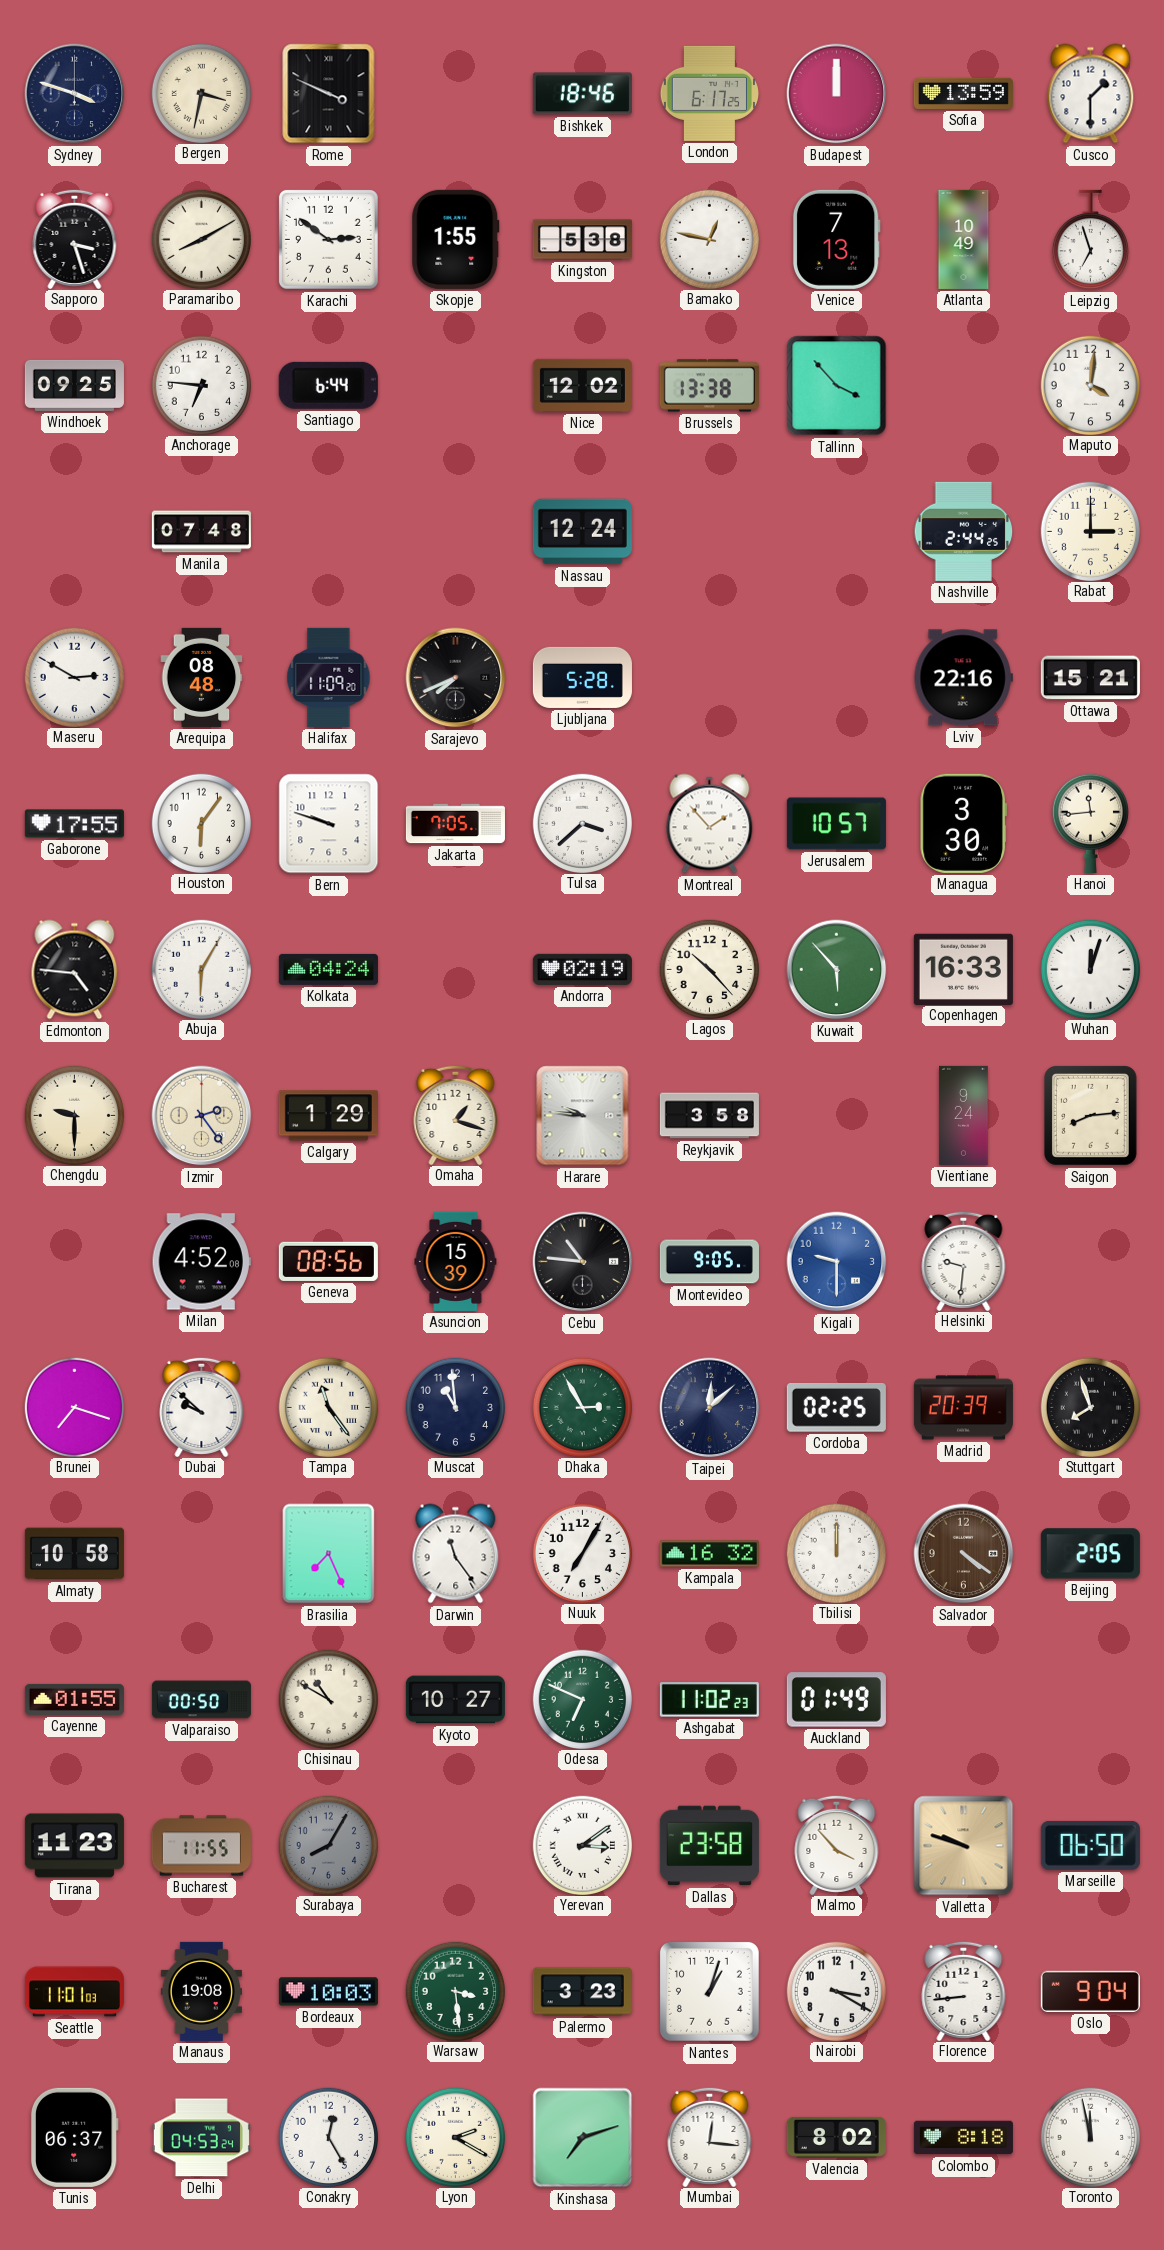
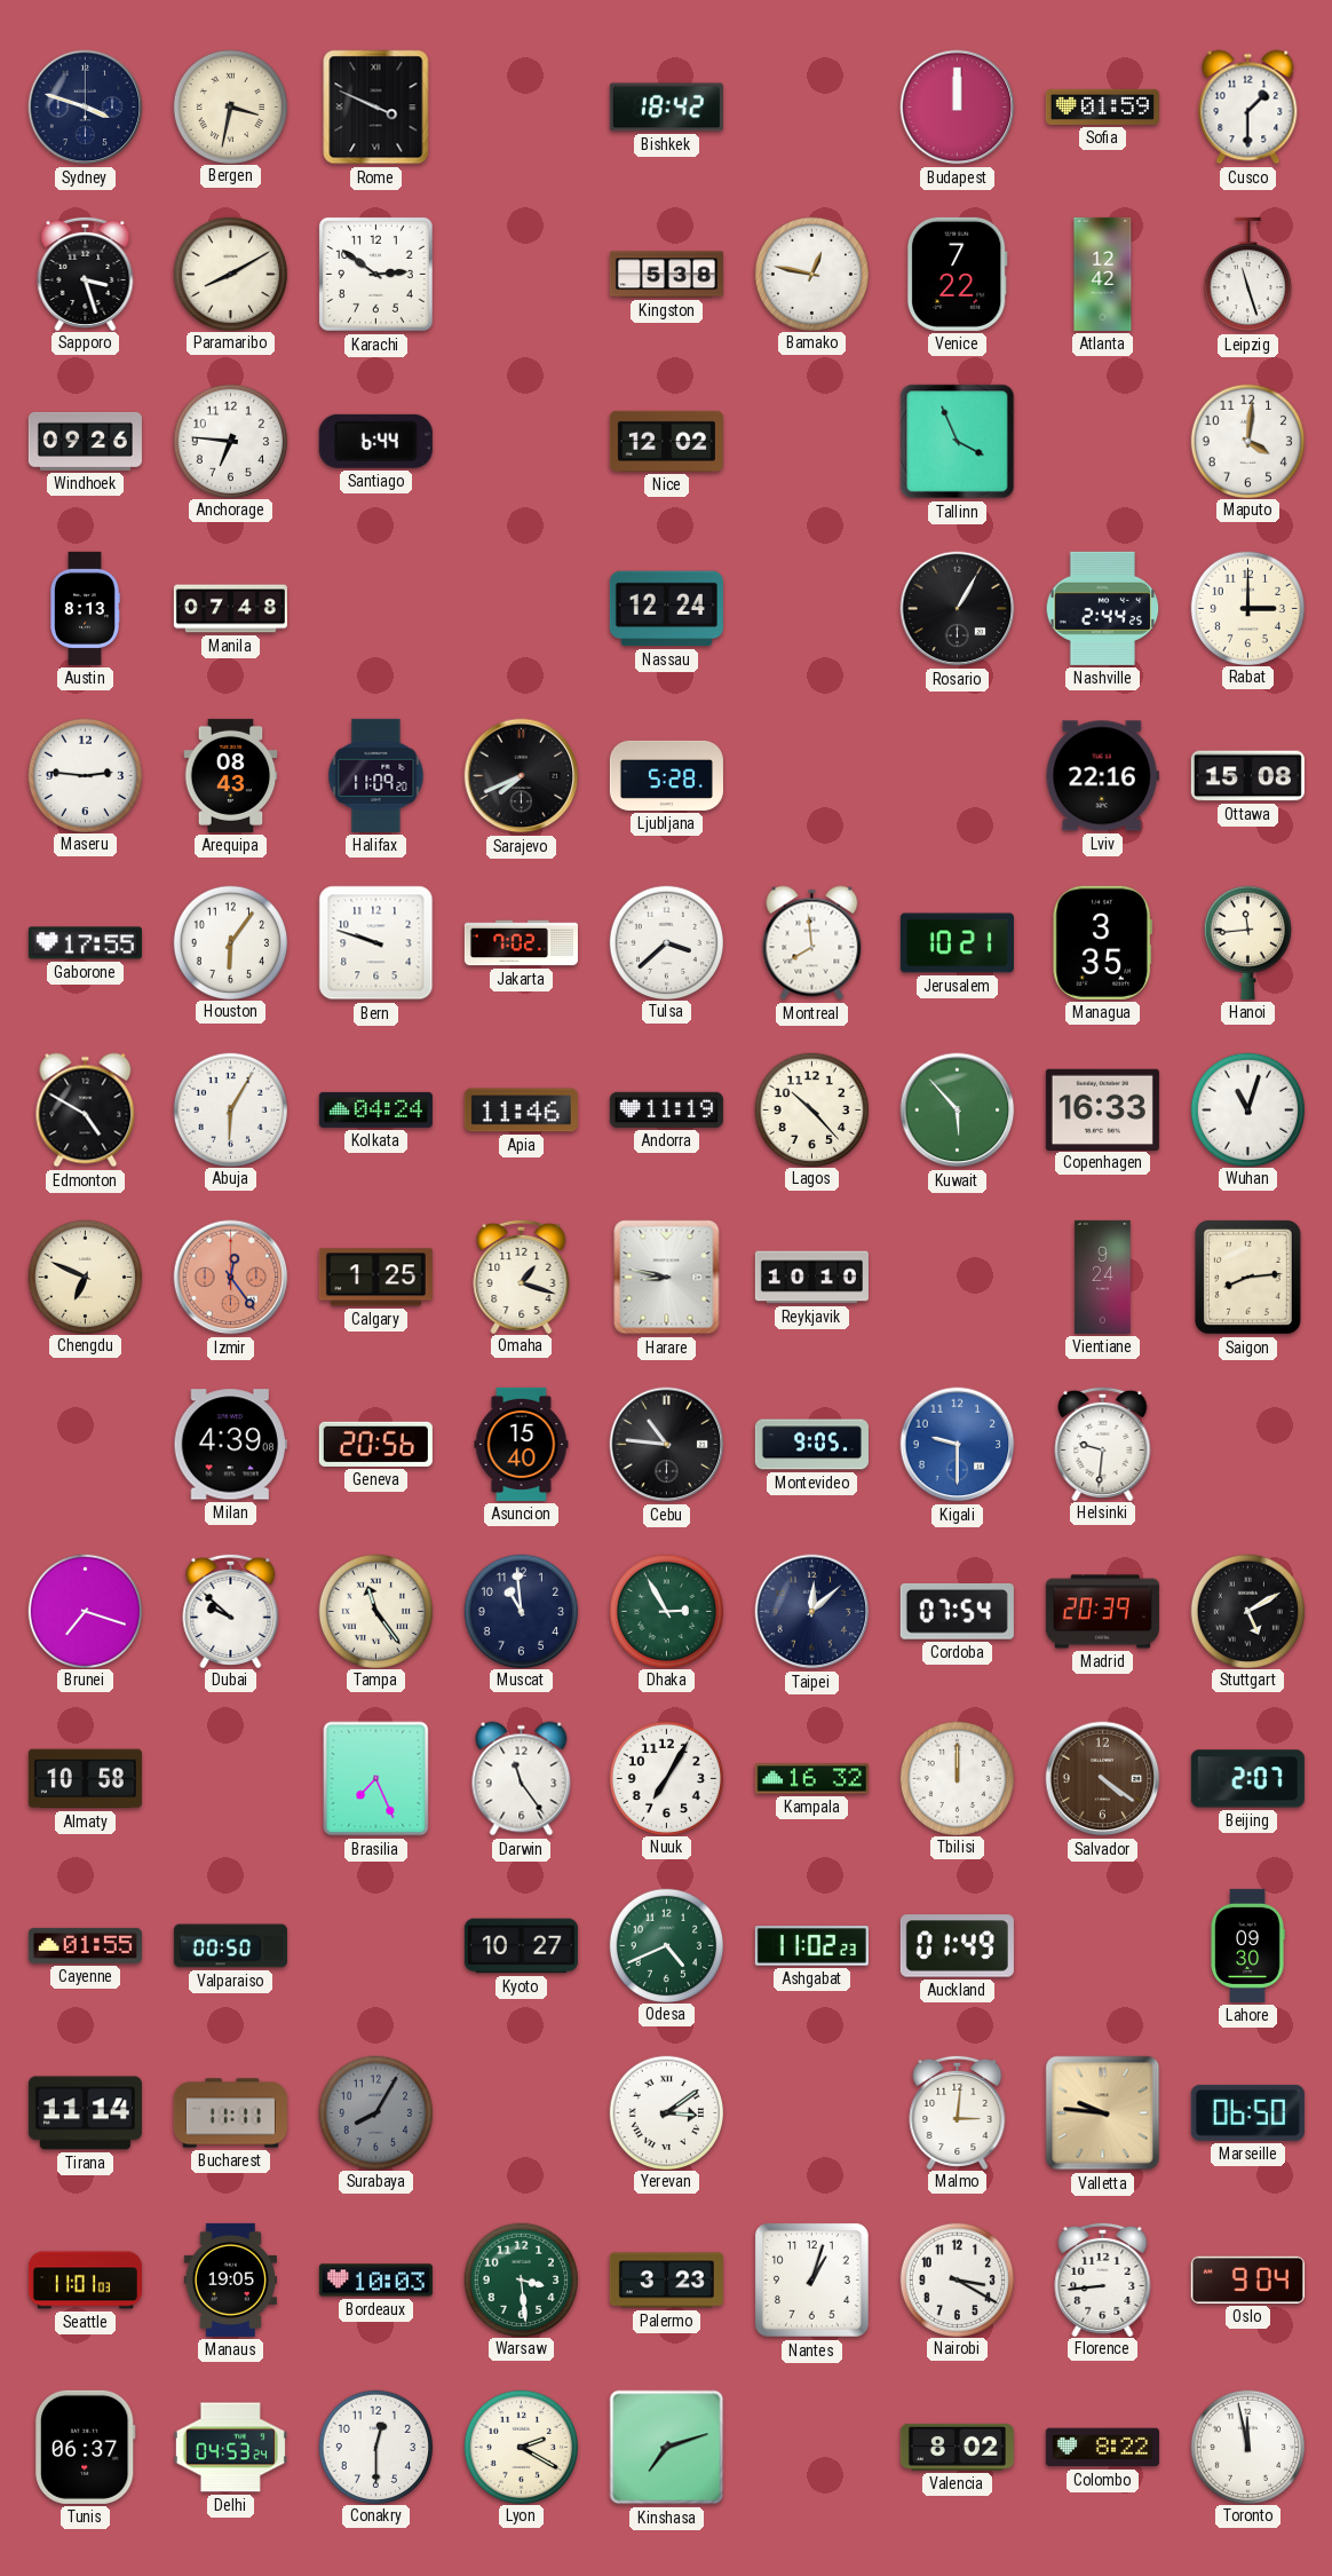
Bishkek: 18:46 -> 18:42 (666, 108)
London: 6:17 -> none (709, 93)
Sofia: 13:59 -> 01:59 (1102, 106)
Skopje: 1:55 -> none (456, 239)
Venice: 7:13 -> 7:22 (957, 274)
Atlanta: 10:49 -> 12:42 (1103, 274)
Leipzig: 6:57 -> 11:27 (1247, 275)
Windhoek: 09:25 -> 09:26 (85, 441)
Brussels: 13:38 -> none (709, 386)
Tallinn: 3:53 -> 3:56 (958, 442)
Austin: none -> 8:13 (86, 608)
Rosario: none -> 1:05 (958, 609)
Maseru: 2:50 -> 2:46 (85, 775)
Arequipa: 08:48 -> 08:43 (231, 775)
Ottawa: 15:21 -> 15:08 (1247, 776)
Jakarta: 7:05 -> 7:02 (521, 943)
Montreal: 1:53 -> 7:59 (812, 943)
Jerusalem: 10:57 -> 10:21 (957, 943)
Managua: 3:30 -> 3:35 (1102, 942)
Edmonton: 4:46 -> 4:50 (86, 1111)
Apia: none -> 11:46 (521, 1111)
Andorra: 02:19 -> 11:19 (666, 1109)
Wuhan: 12:03 -> 11:03 (1247, 1109)
Chengdu: 9:30 -> 6:49 (85, 1277)
Izmir: 2:24 -> 12:24 (231, 1278)
Izmir dial: cream -> salmon (231, 1278)
Calgary: 1:29 -> 1:25 (375, 1278)
Harare: 9:46 -> 8:47 (667, 1278)
Reykjavik: 3:58 -> 10:10 (811, 1278)
Milan: 4:52 -> 4:39 (230, 1445)
Geneva: 08:56 -> 20:56 (375, 1444)
Asuncion: 15:39 -> 15:40 (522, 1444)
Cordoba: 02:25 -> 07:54 (957, 1612)
Stuttgart: 7:57 -> 5:10 (1247, 1611)
Beijing: 2:05 -> 2:07 (1247, 1779)
Chisinau: 10:50 -> none (328, 1699)
Odesa: 6:49 -> 4:41 (666, 1945)
Lahore: none -> 09:30 (1247, 1945)
Tirana: 11:23 -> 11:14 (85, 2113)
Bucharest: 11:55 -> 11:11 (230, 2113)
Dallas: 23:58 -> none (709, 1846)
Malmo: 3:53 -> 3:01 (958, 2111)
Valletta: 9:48 -> 9:46 (1103, 2113)
Manaus: 19:08 -> 19:05 (230, 2279)
Conakry: 12:25 -> 12:30 (375, 2447)
Mumbai: 12:16 -> none (710, 2136)
Colombo: 8:18 -> 8:22 (1102, 2448)
